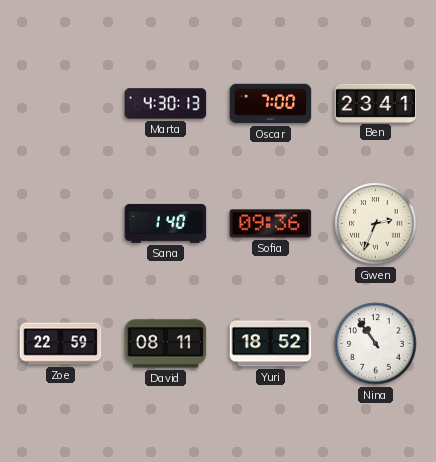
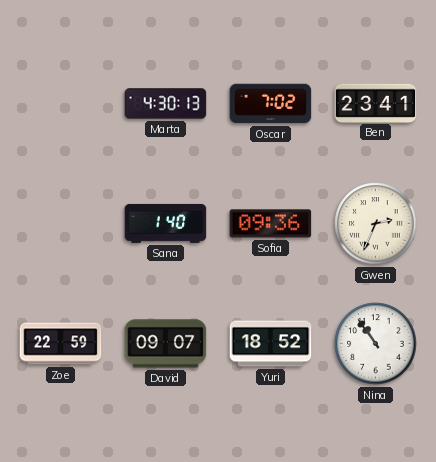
Oscar: 7:00 -> 7:02 (271, 104)
David: 08:11 -> 09:07 (166, 344)
